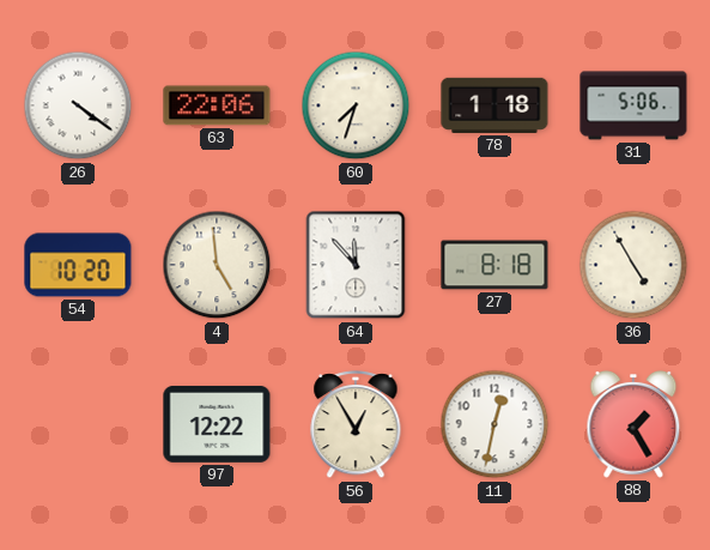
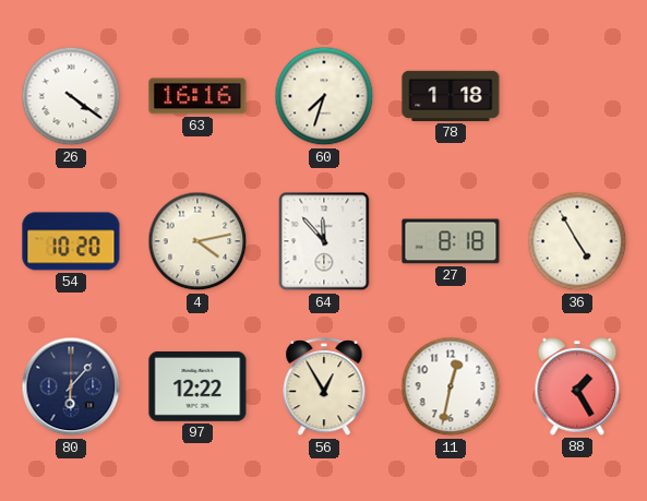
63: 22:06 -> 16:16 (197, 96)
31: 5:06 -> none (633, 105)
4: 4:59 -> 4:13 (197, 241)
80: none -> 6:07 (71, 386)
